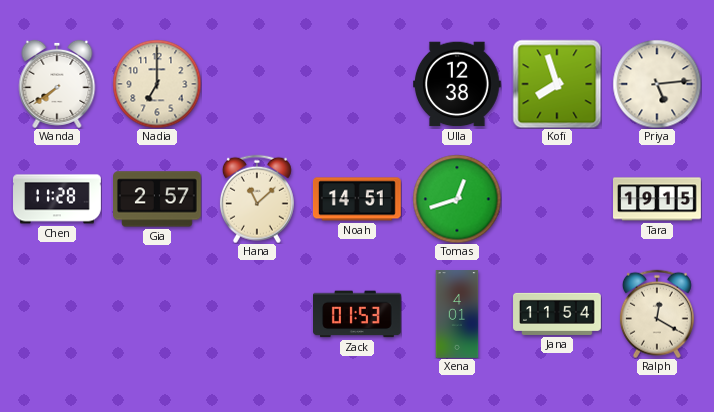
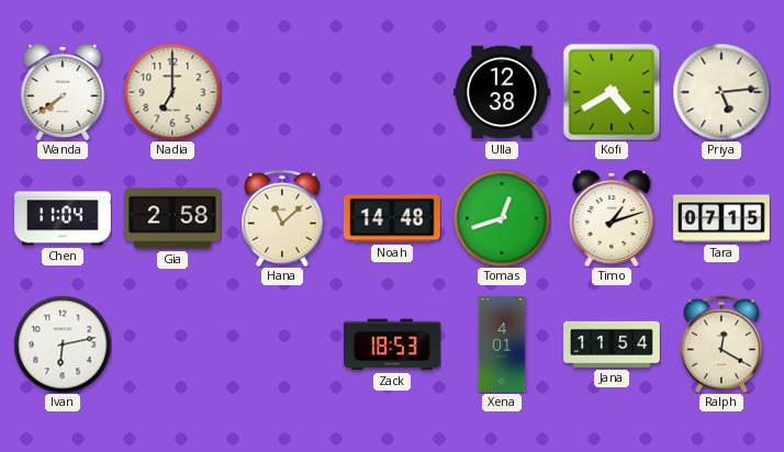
Kofi: 7:57 -> 4:40 (612, 92)
Chen: 11:28 -> 11:04 (63, 218)
Gia: 2:57 -> 2:58 (173, 218)
Noah: 14:51 -> 14:48 (392, 218)
Timo: none -> 1:12 (612, 218)
Tara: 19:15 -> 07:15 (723, 218)
Ivan: none -> 6:13 (63, 344)
Zack: 01:53 -> 18:53 (393, 344)
